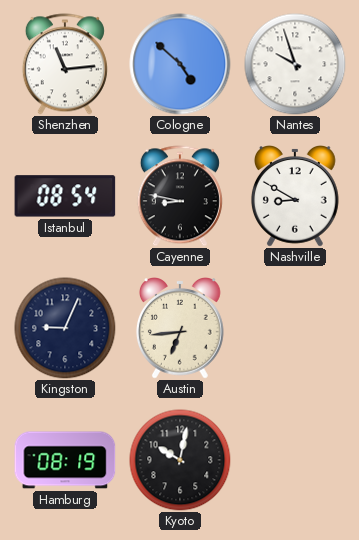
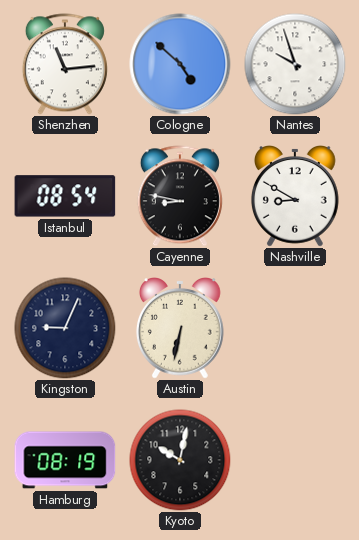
Austin: 6:44 -> 6:32 (180, 329)
